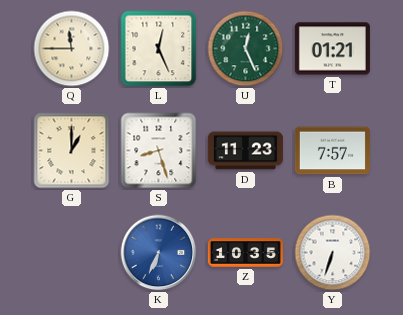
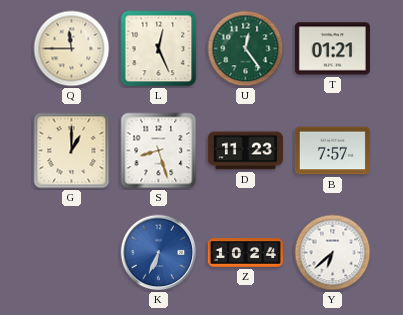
U: 12:26 -> 12:24 (246, 49)
Z: 10:35 -> 10:24 (245, 253)
Y: 6:33 -> 6:38 (333, 253)
